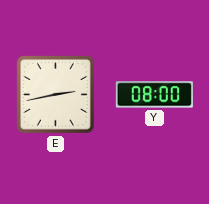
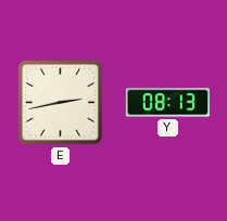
Y: 08:00 -> 08:13 (167, 103)
